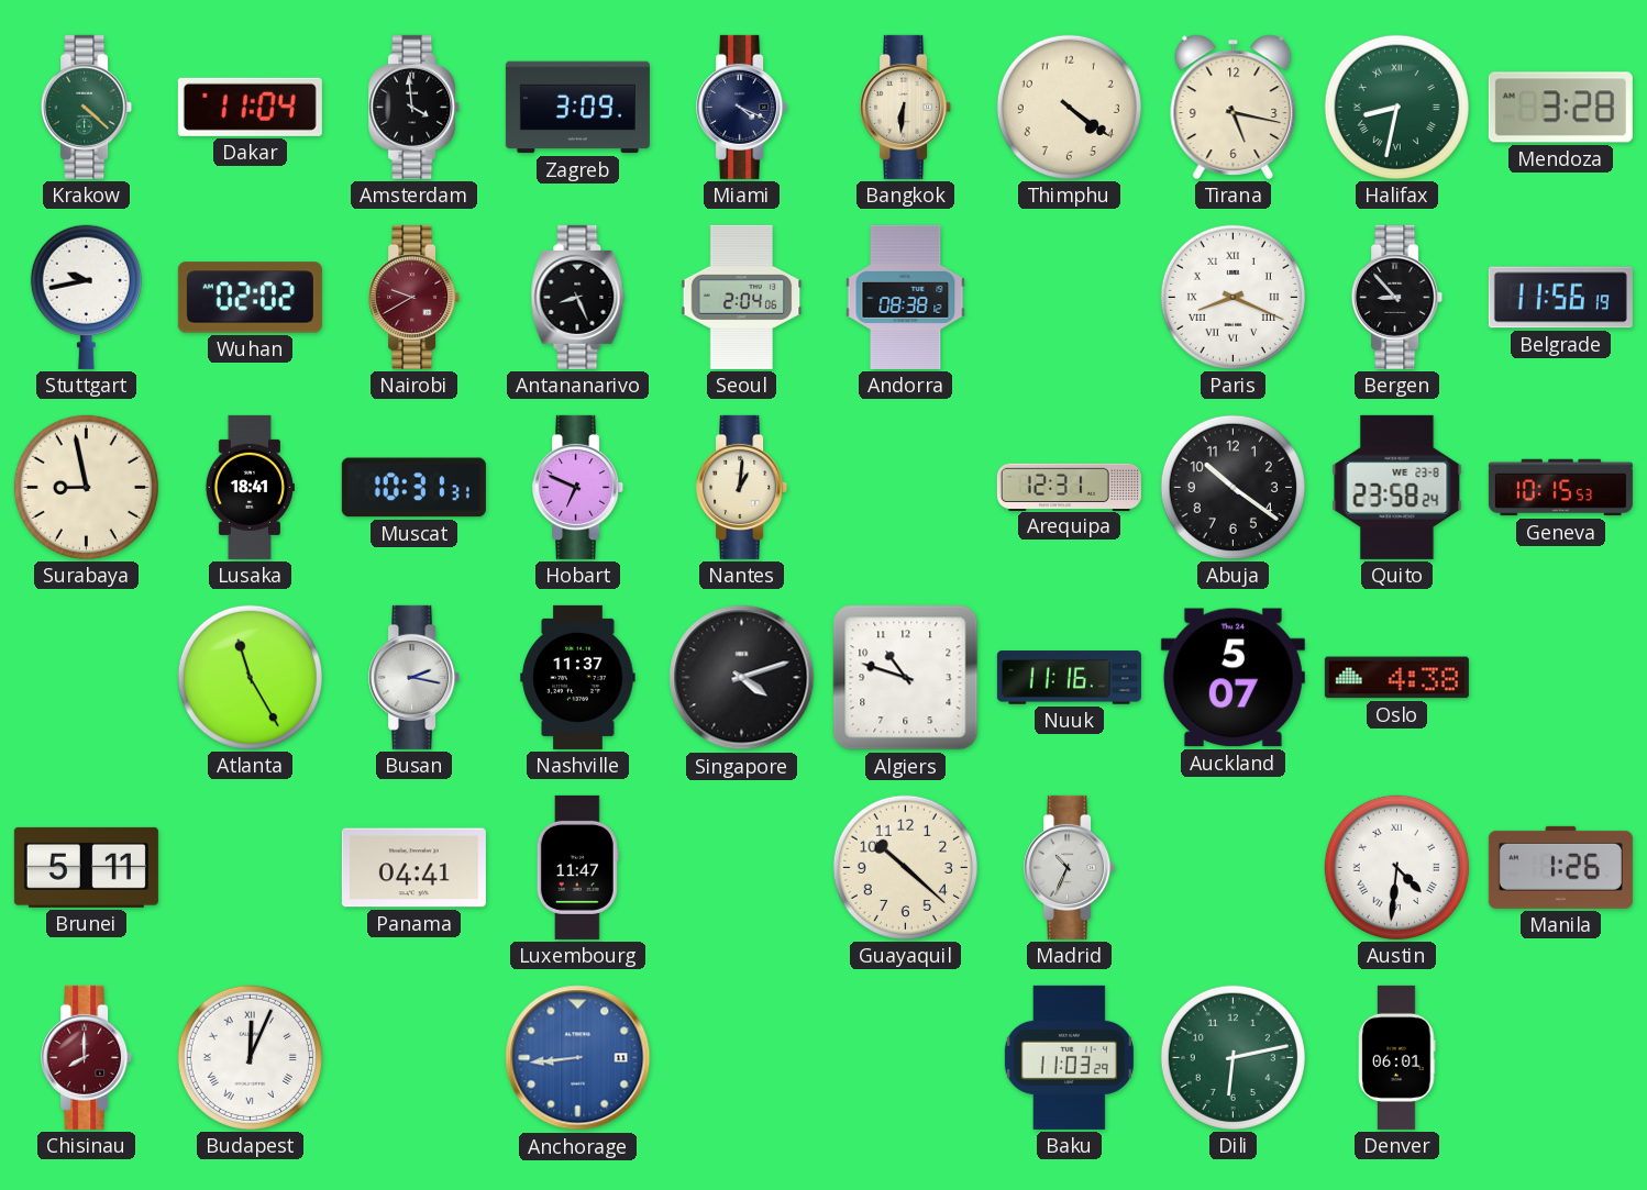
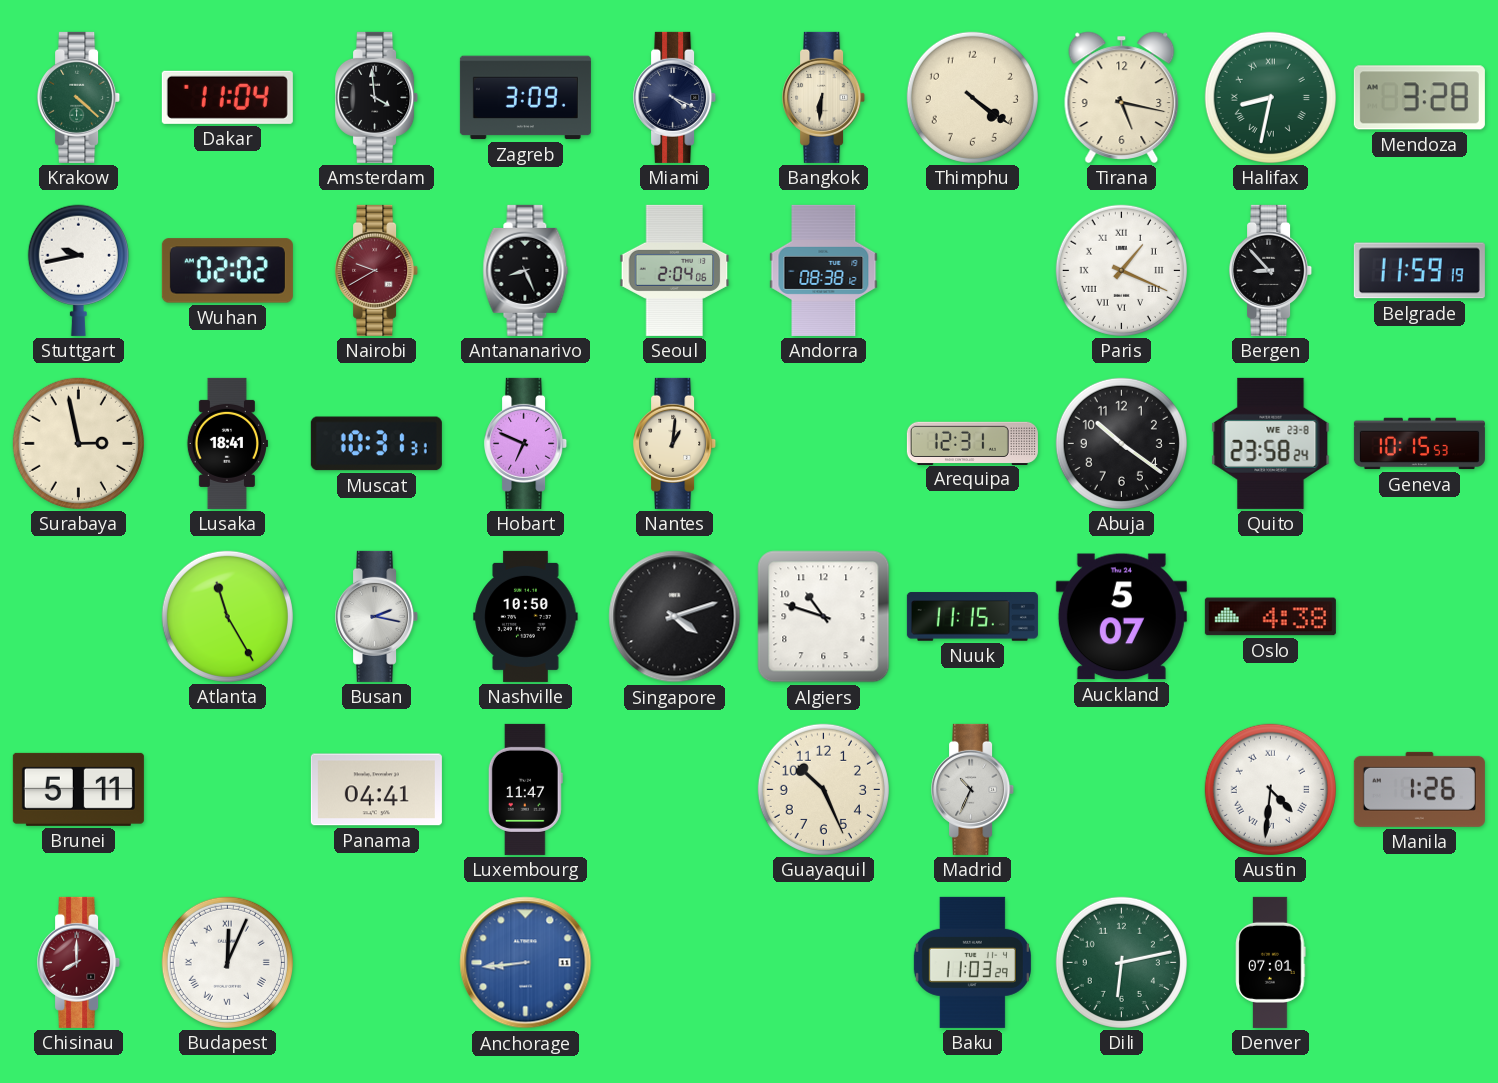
Paris: 8:19 -> 1:19 (1121, 270)
Belgrade: 11:56 -> 11:59 (1419, 271)
Surabaya: 8:58 -> 2:58 (78, 443)
Nashville: 11:37 -> 10:50 (526, 616)
Nuuk: 11:16 -> 11:15 (972, 617)
Guayaquil: 10:22 -> 10:26 (823, 789)
Denver: 06:01 -> 07:01 (1271, 962)
